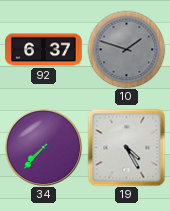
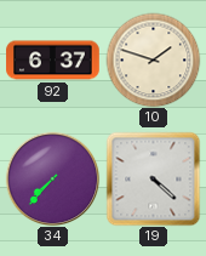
10 dial: grey -> cream (153, 59)
19: 4:25 -> 4:22 (153, 178)
